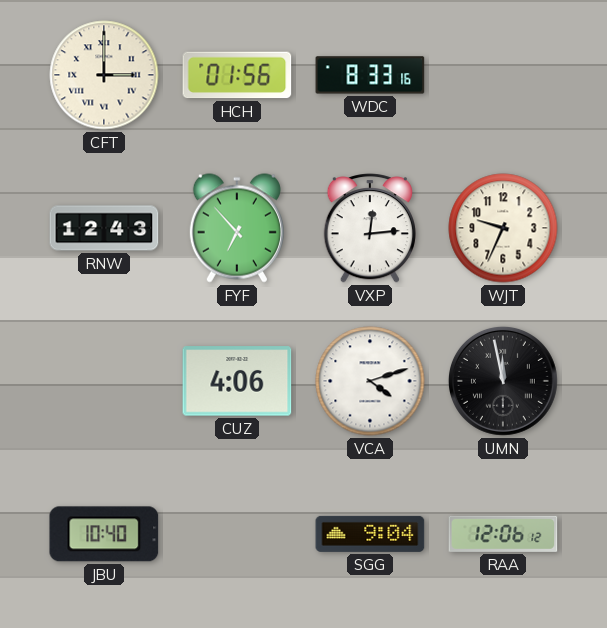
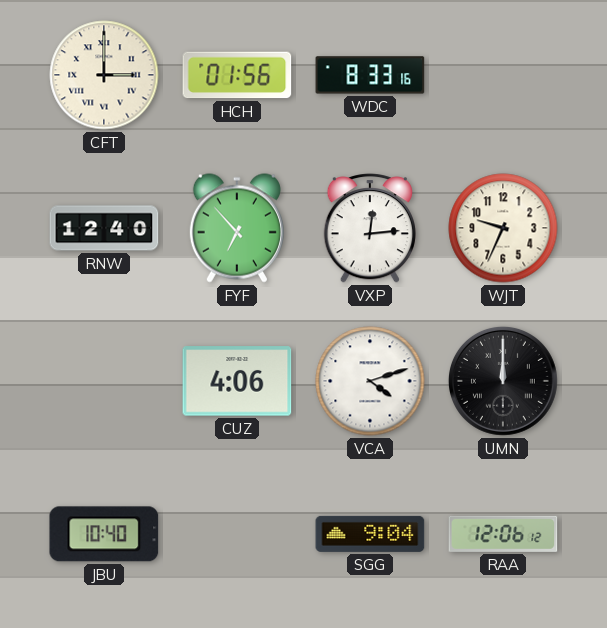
RNW: 12:43 -> 12:40 (104, 228)
UMN: 11:58 -> 12:00 (503, 381)
